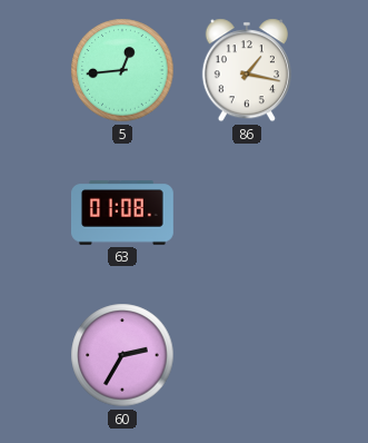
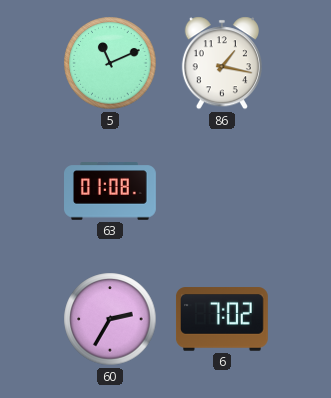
5: 12:44 -> 11:11 (110, 63)
6: none -> 7:02 (222, 319)
